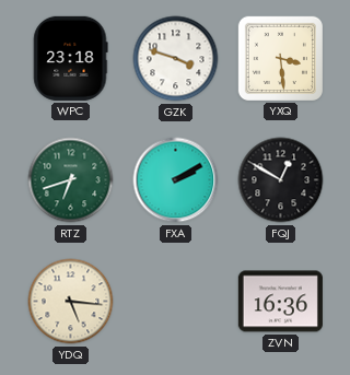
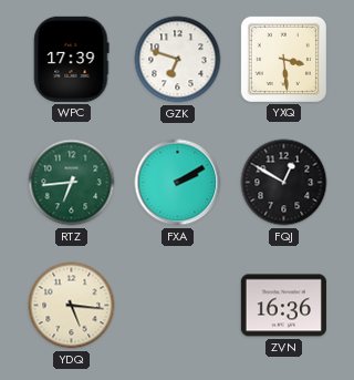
WPC: 23:18 -> 17:39 (72, 59)
GZK: 3:48 -> 6:48 (178, 60)
RTZ: 6:42 -> 6:44 (72, 183)
